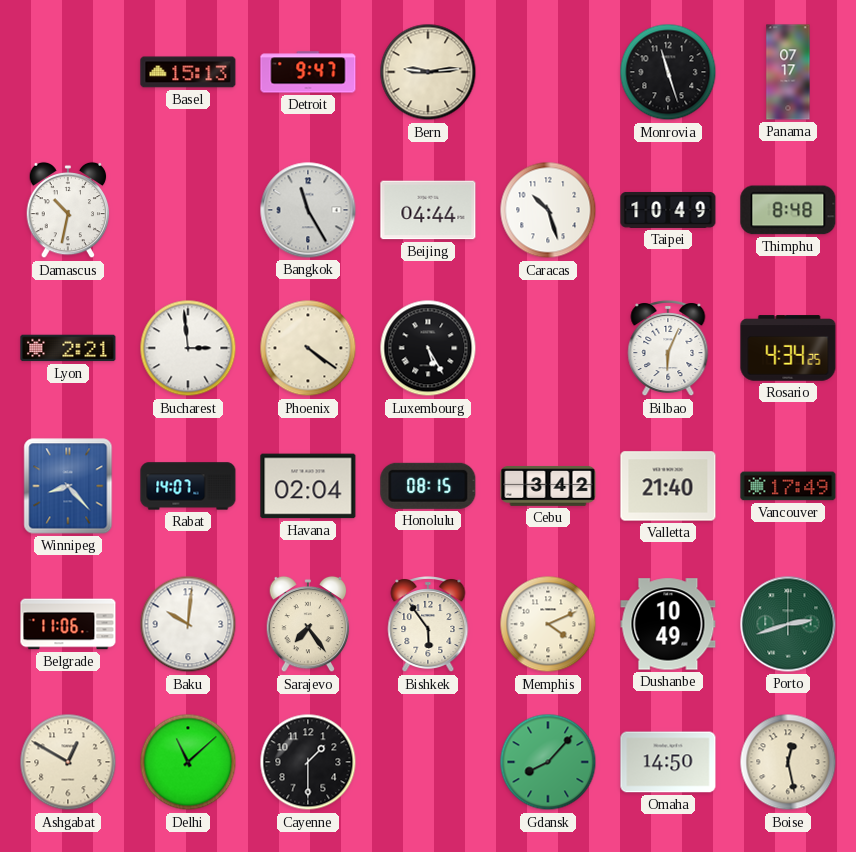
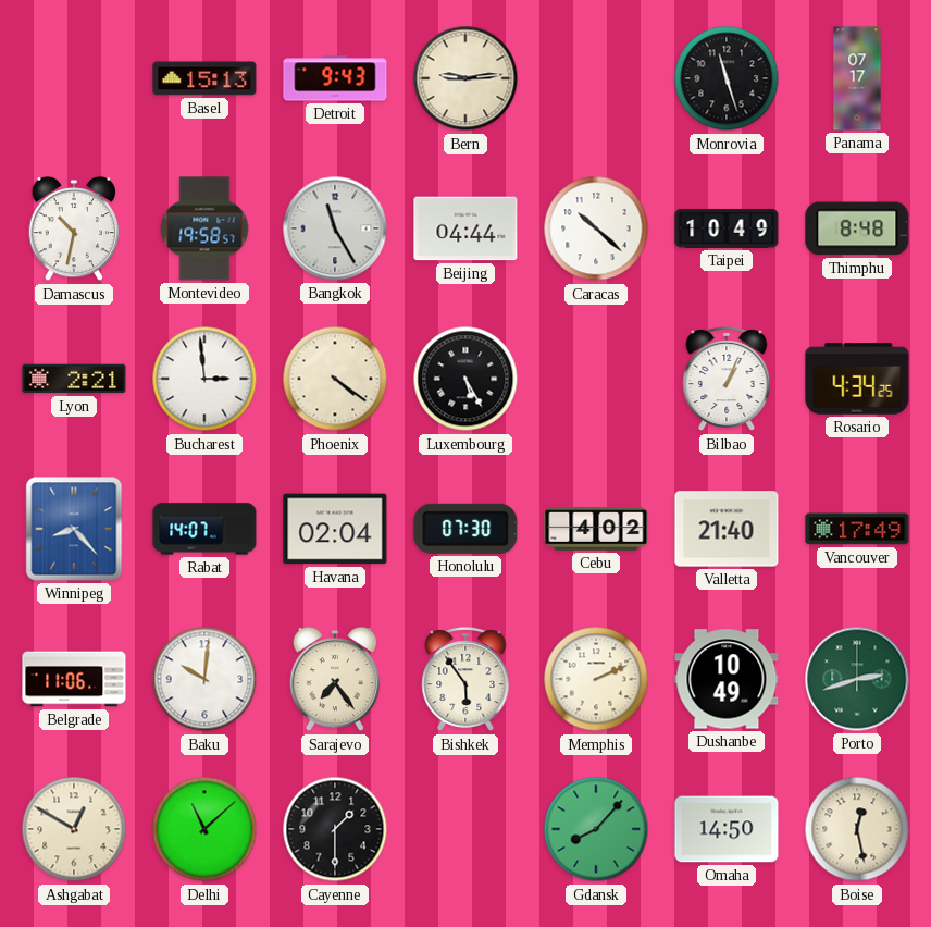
Detroit: 9:47 -> 9:43 (335, 78)
Montevideo: none -> 19:58 (204, 228)
Caracas: 10:27 -> 10:22 (596, 228)
Bilbao: 6:04 -> 1:04 (727, 380)
Honolulu: 08:15 -> 07:30 (465, 529)
Cebu: 3:42 -> 4:02 (596, 530)
Memphis: 4:11 -> 2:11 (596, 679)
